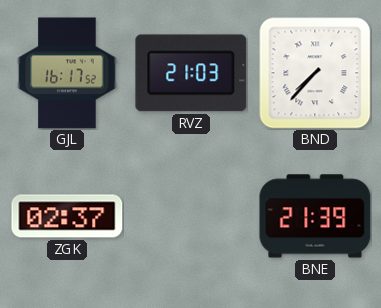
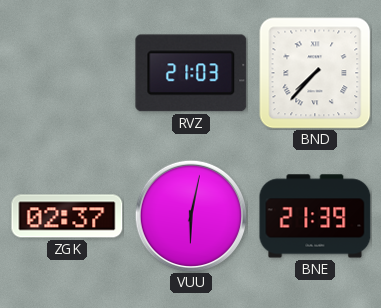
GJL: 16:17 -> none (67, 73)
VUU: none -> 6:02 (191, 216)
